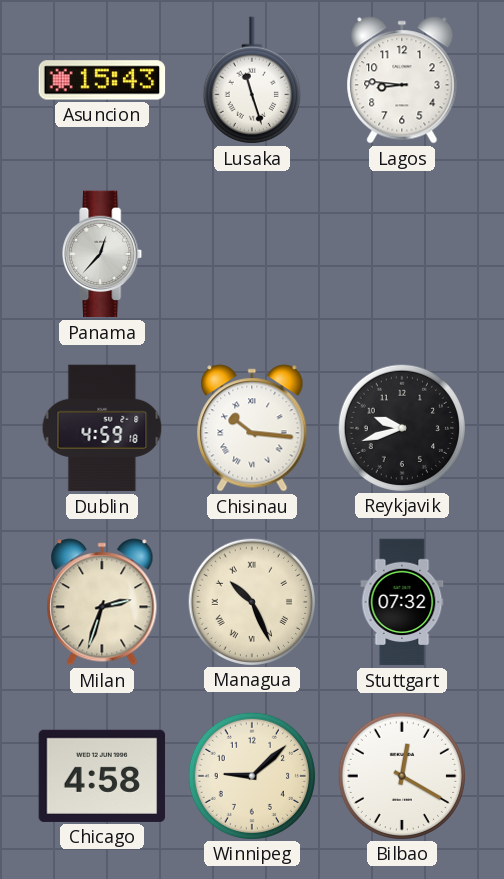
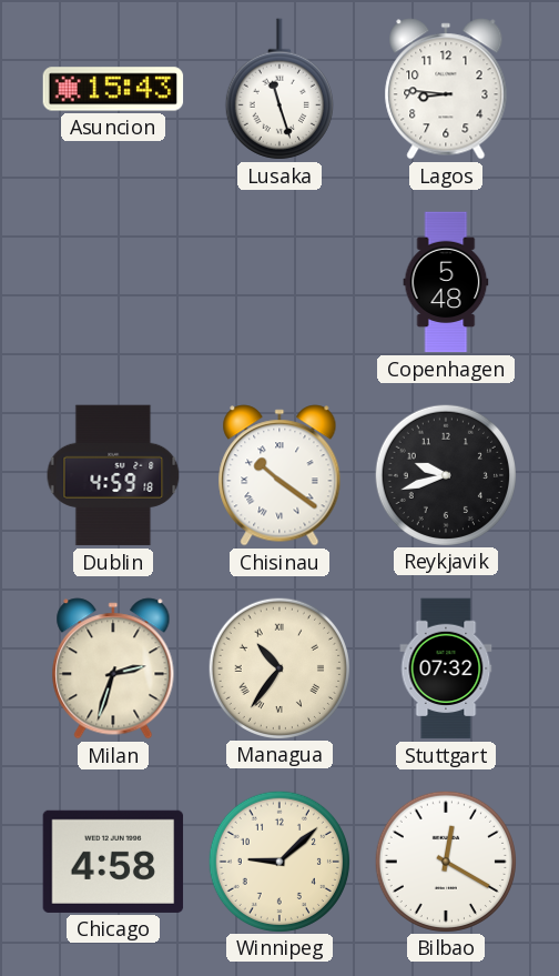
Panama: 12:37 -> none (103, 254)
Copenhagen: none -> 5:48 (446, 282)
Chisinau: 10:16 -> 10:21 (279, 475)
Managua: 10:26 -> 10:36 (278, 667)
